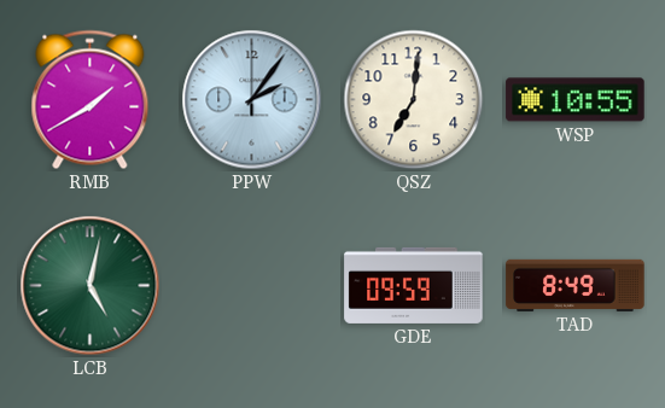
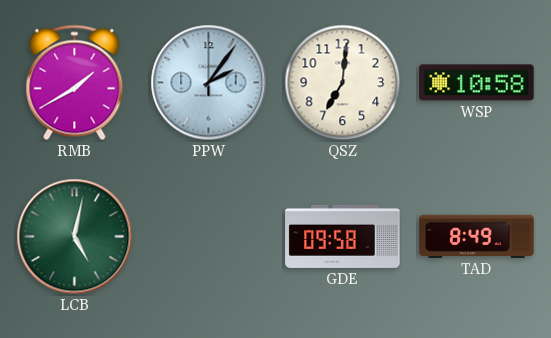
WSP: 10:55 -> 10:58 (477, 83)
GDE: 09:59 -> 09:58 (343, 236)
